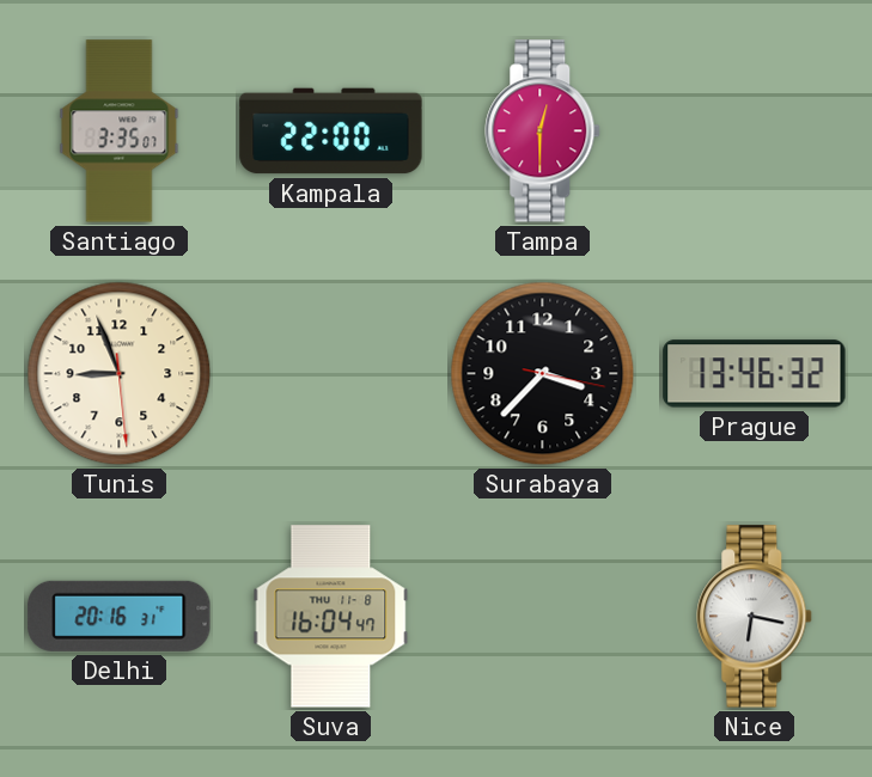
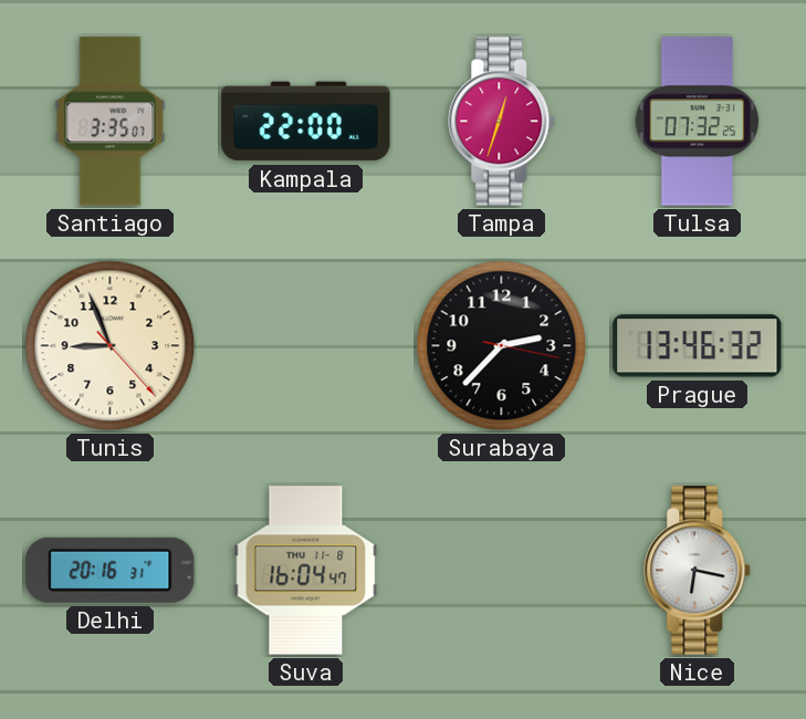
Tampa: 12:30 -> 12:33 (502, 122)
Tulsa: none -> 07:32 (698, 122)
Tunis: 8:56:29 -> 8:56:23 (111, 346)
Surabaya: 3:37 -> 2:37 (502, 346)
